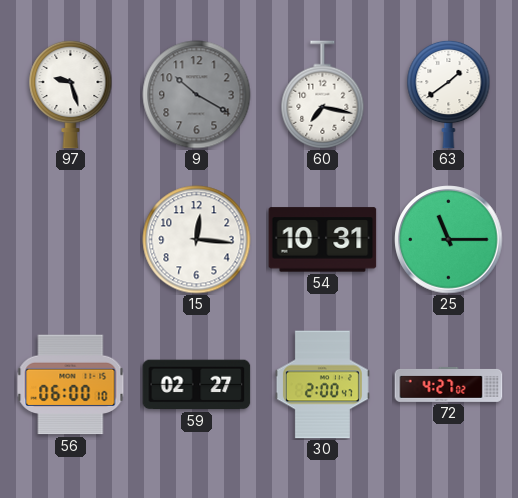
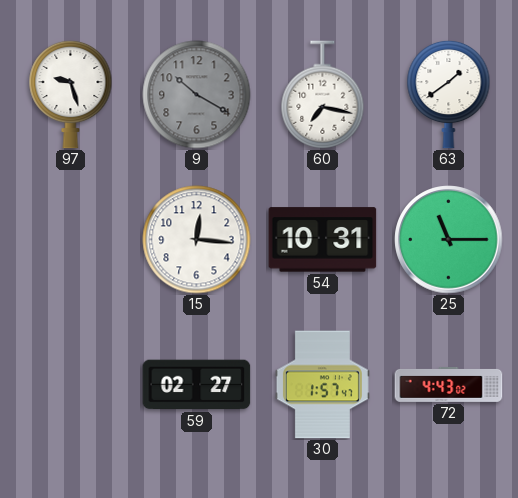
56: 06:00 -> none (71, 385)
30: 2:00 -> 1:57 (322, 385)
72: 4:27 -> 4:43 (449, 384)
